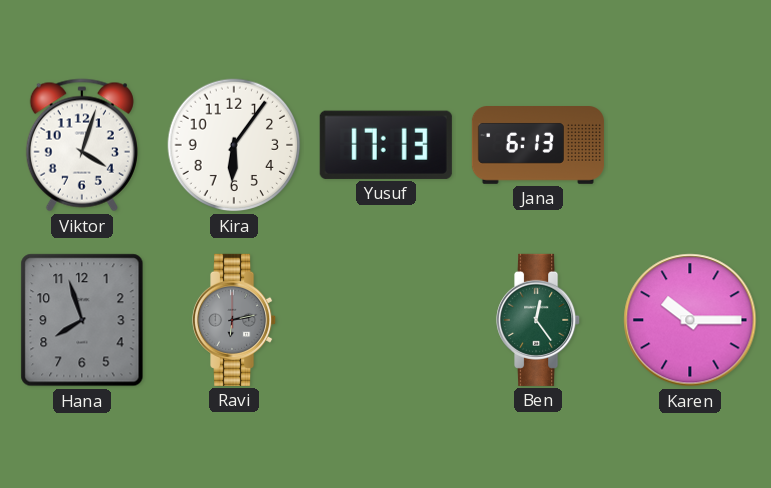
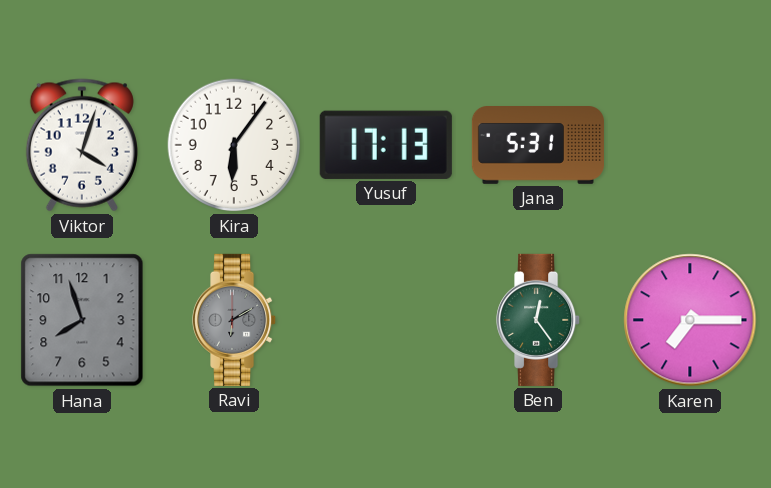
Jana: 6:13 -> 5:31 (538, 146)
Ravi: 6:13 -> 6:10 (235, 320)
Karen: 10:15 -> 7:15 (690, 320)
